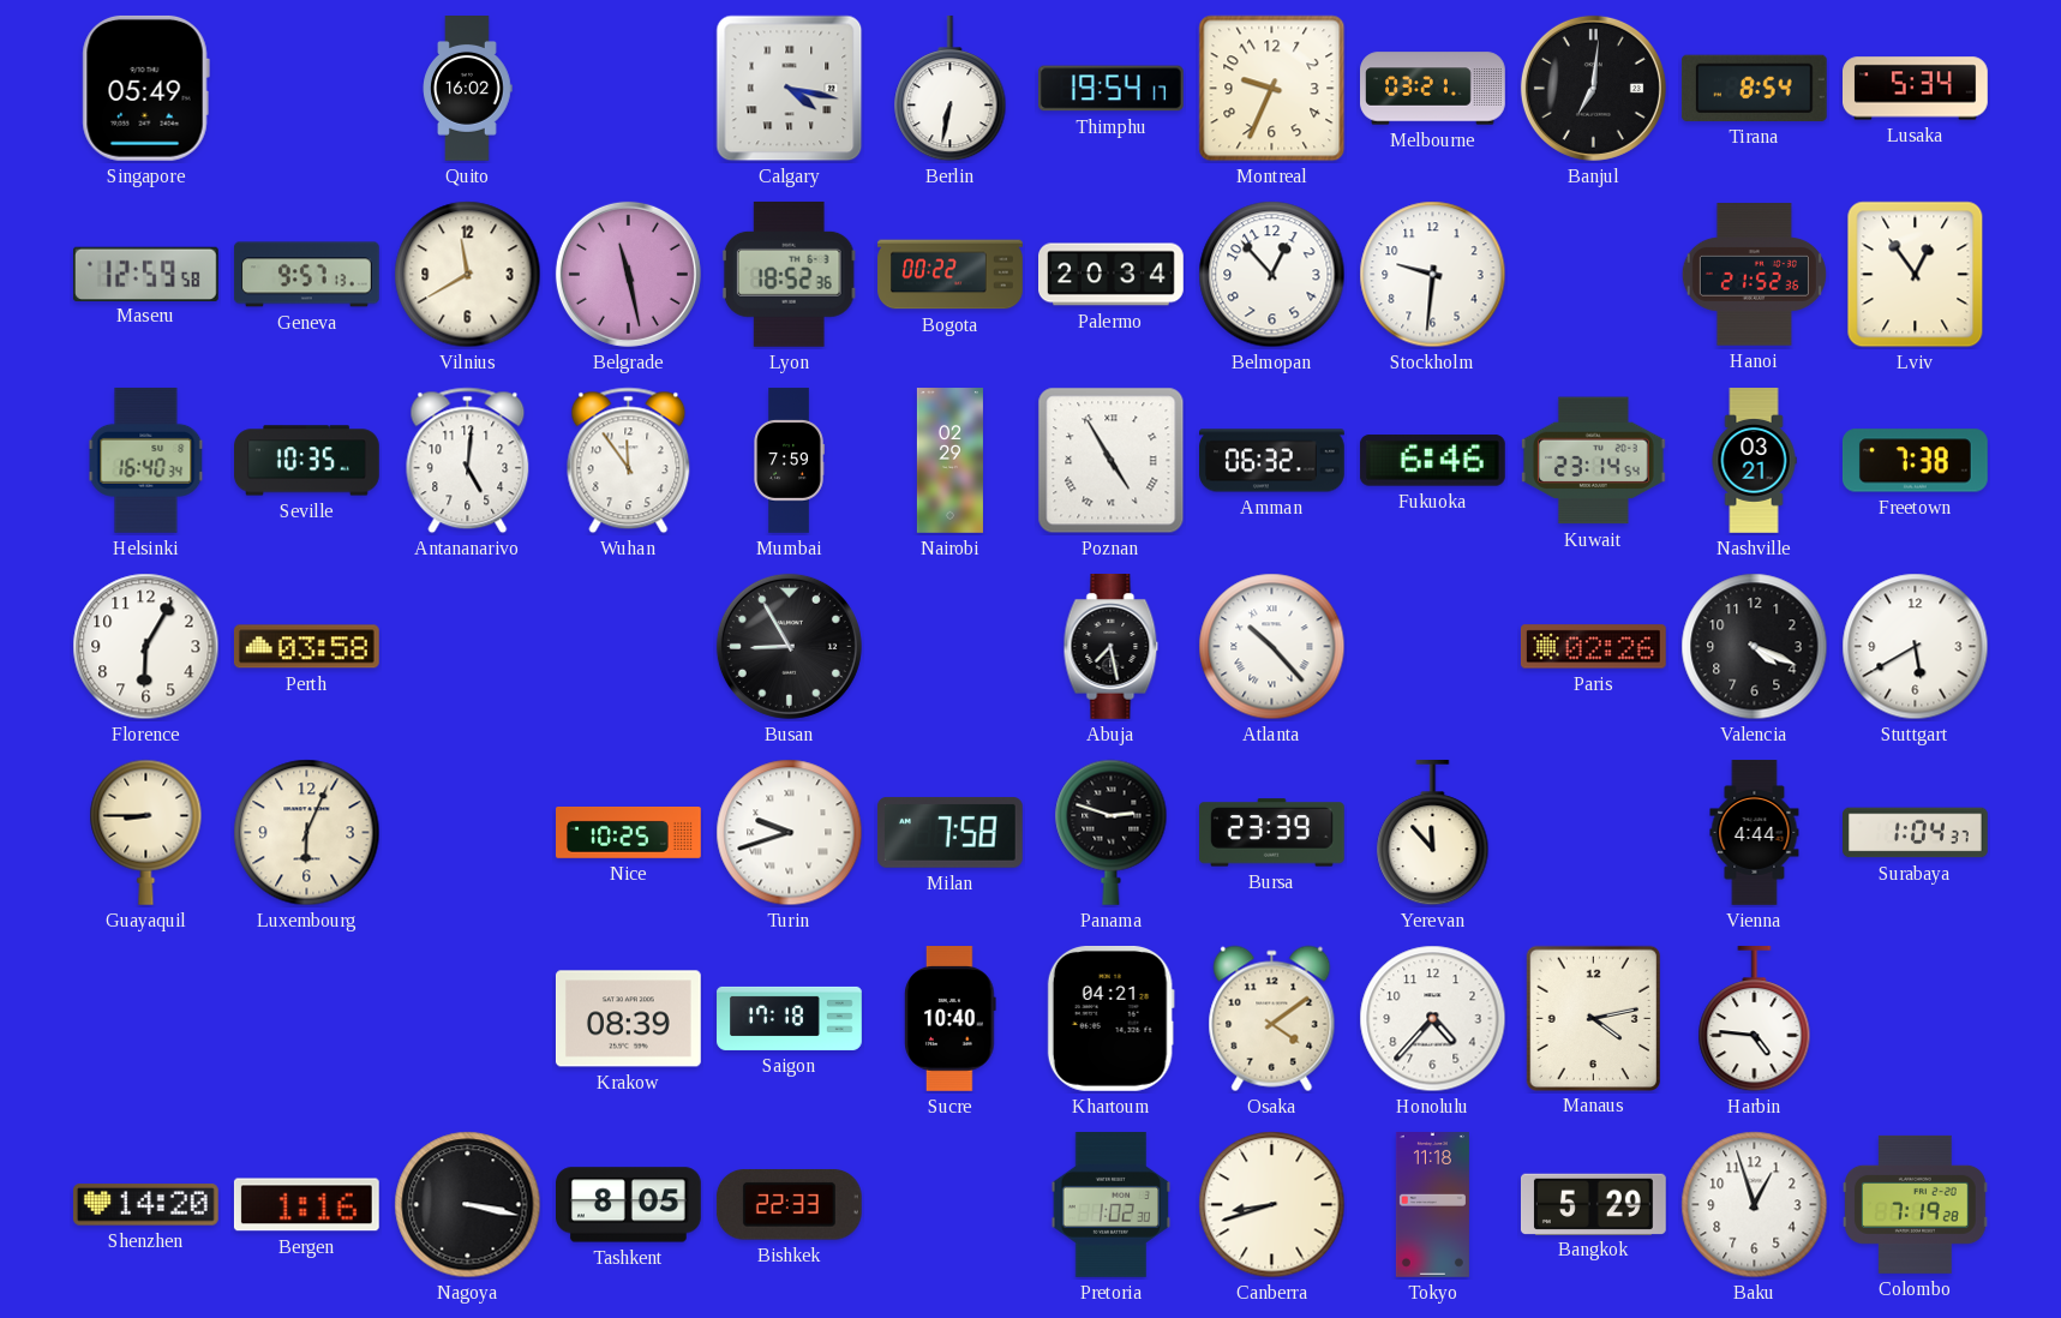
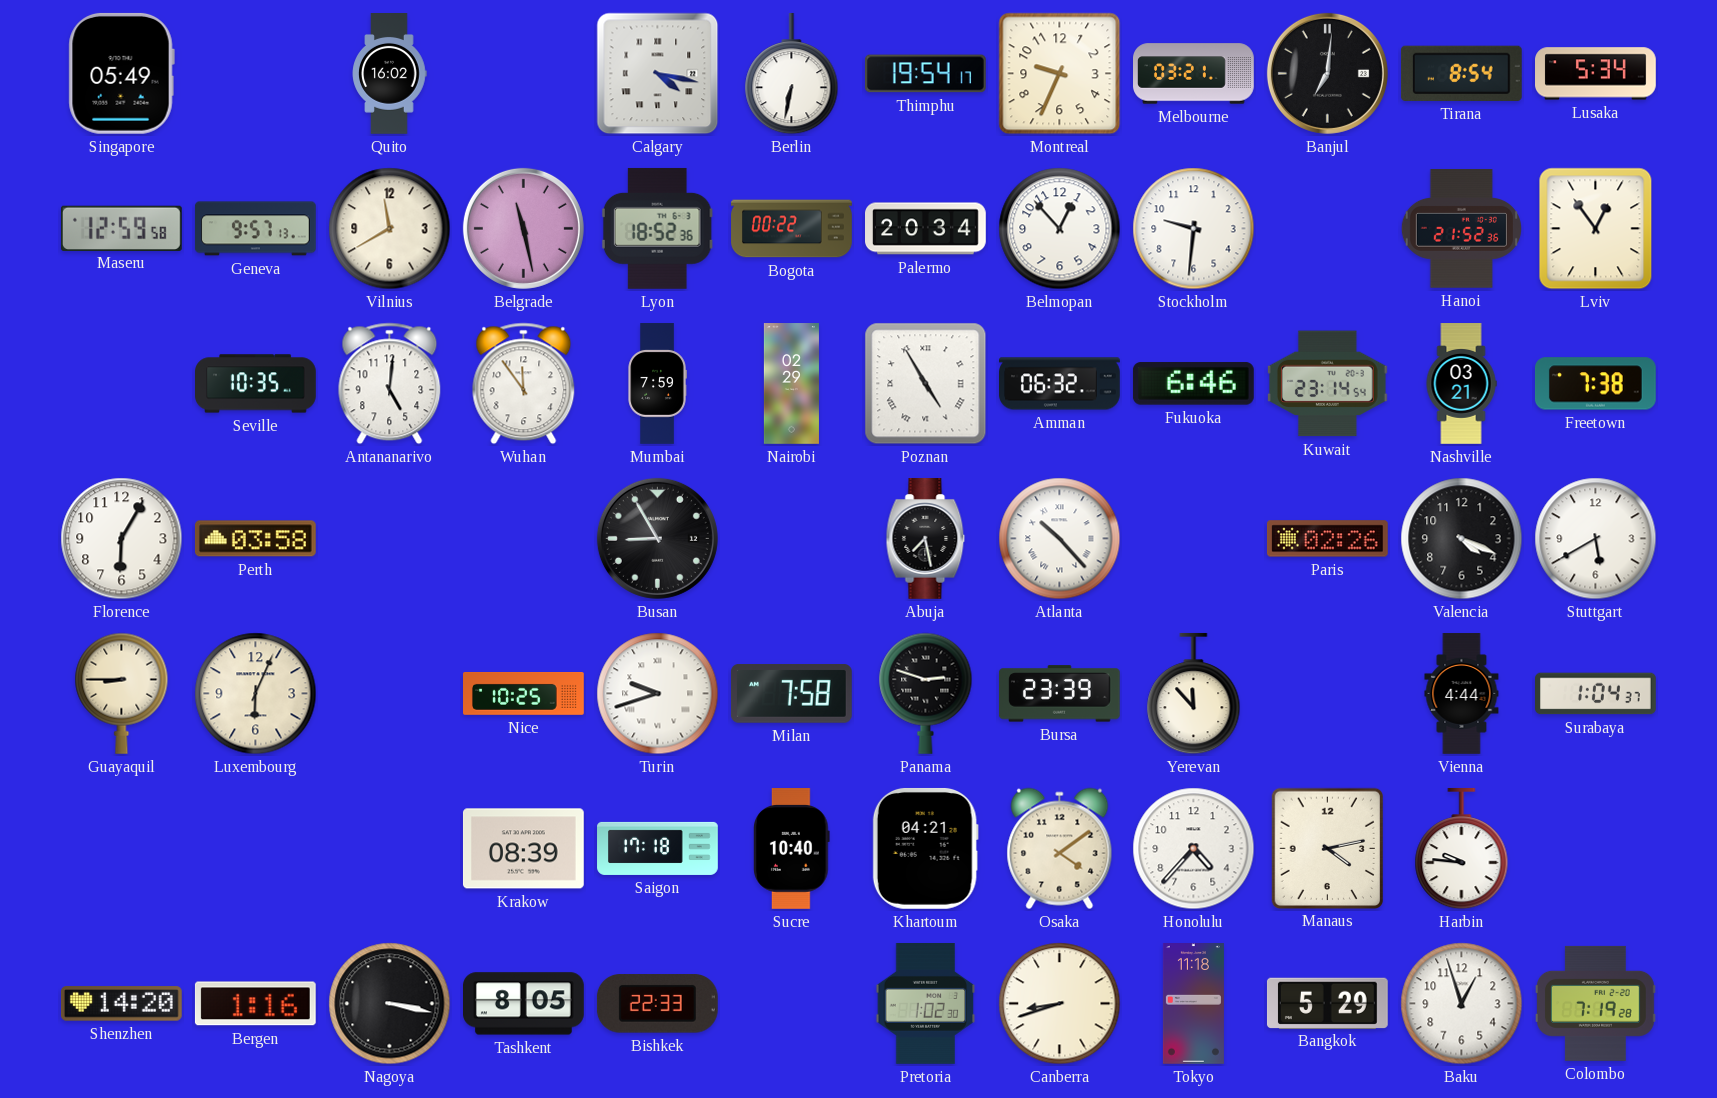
Helsinki: 16:40 -> none (146, 460)
Harbin: 4:46 -> 9:46 (1462, 849)
